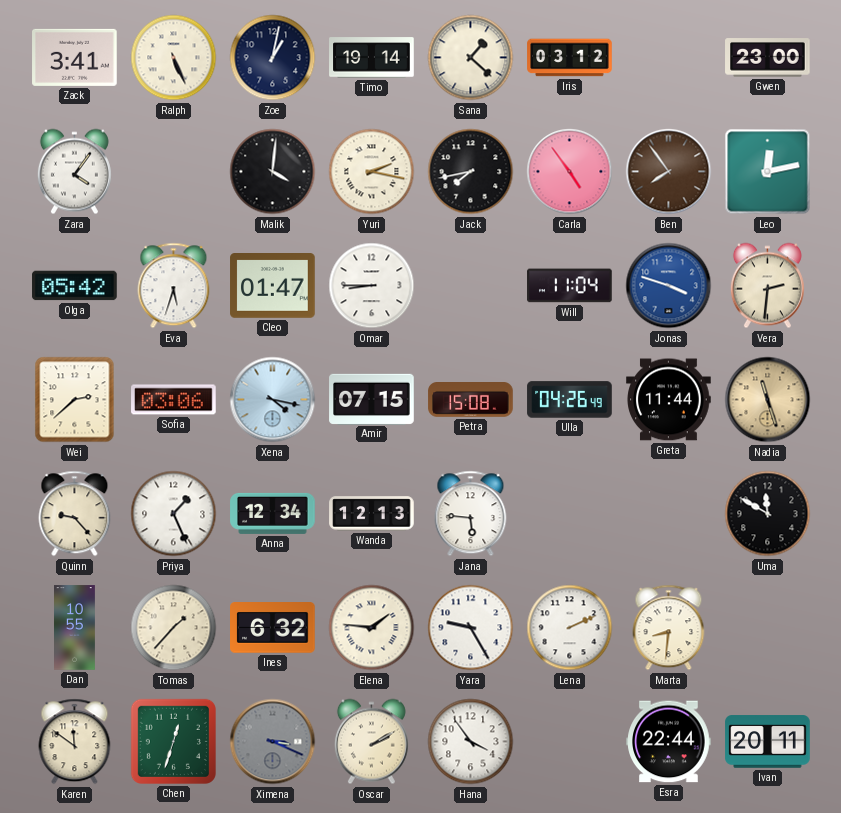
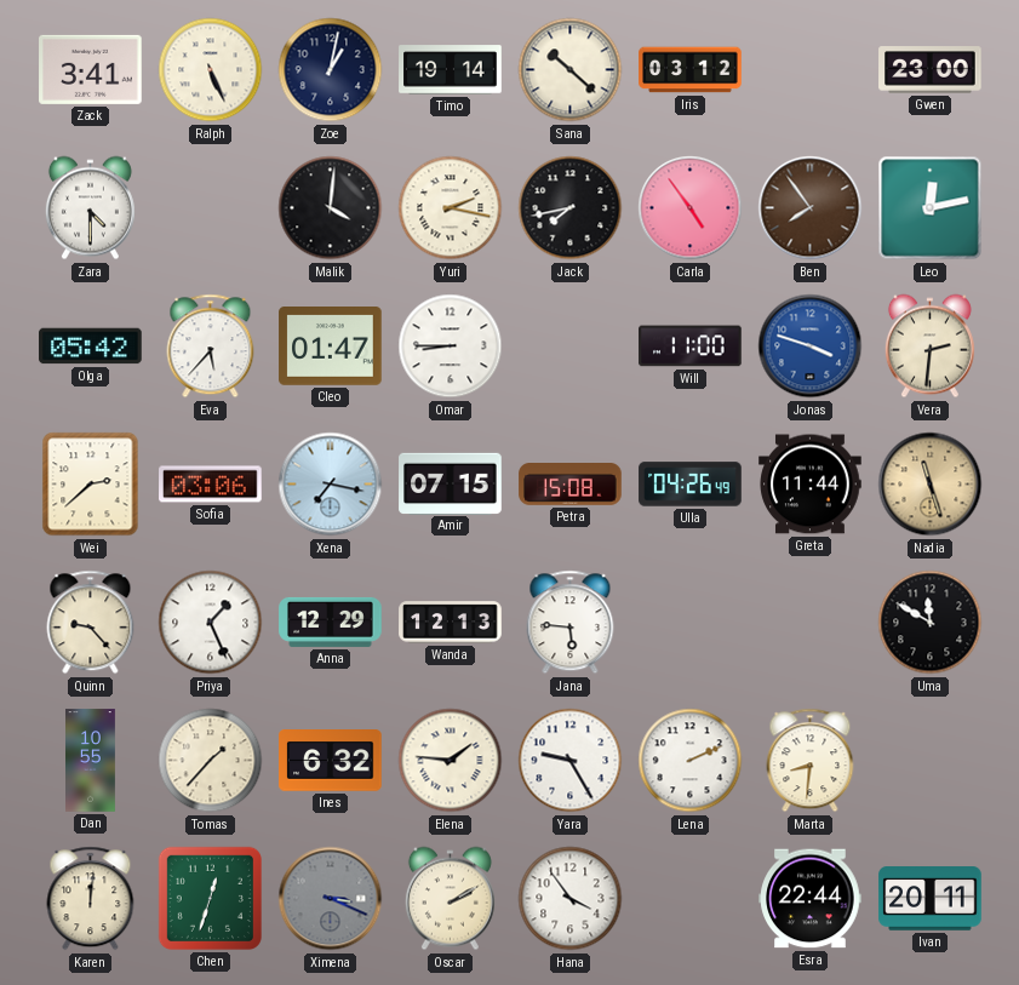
Sana: 1:22 -> 10:22 (571, 70)
Zara: 4:06 -> 4:30 (90, 208)
Eva: 5:33 -> 5:37 (211, 347)
Will: 11:04 -> 11:00 (691, 347)
Xena: 4:17 -> 7:17 (331, 485)
Anna: 12:34 -> 12:29 (331, 622)
Karen: 11:51 -> 12:01 (91, 899)
